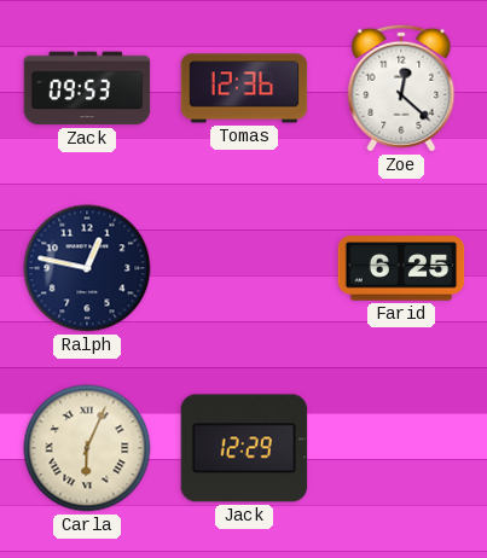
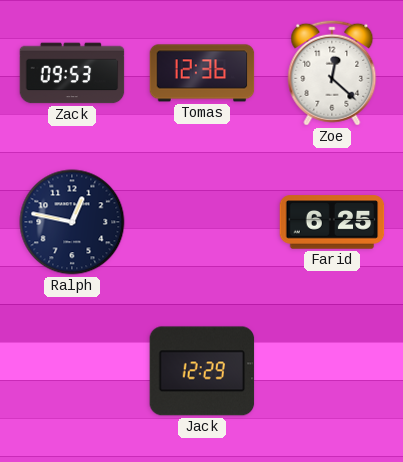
Carla: 6:04 -> none (87, 448)
